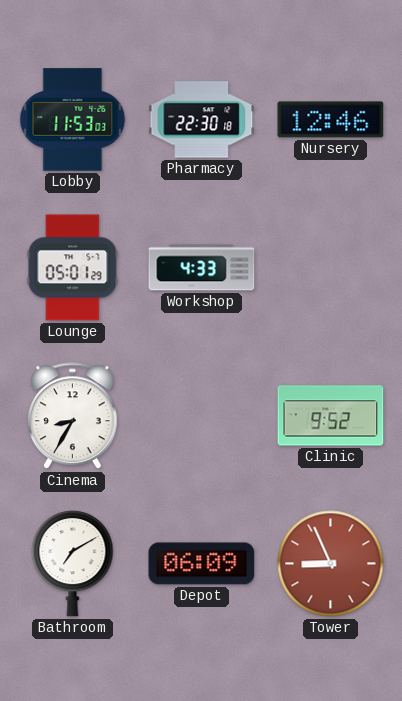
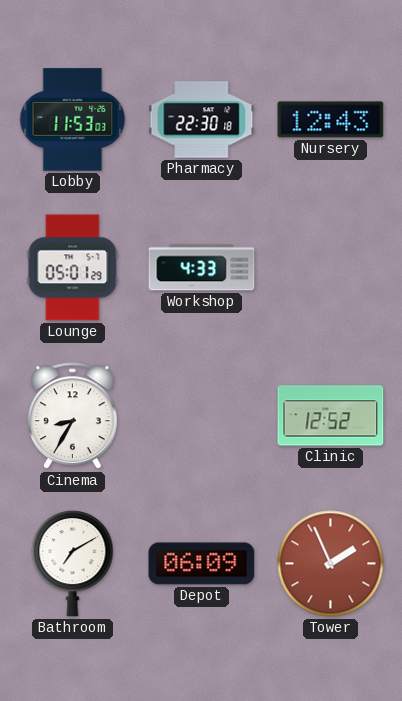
Nursery: 12:46 -> 12:43 (331, 120)
Clinic: 9:52 -> 12:52 (331, 416)
Tower: 8:56 -> 1:56 (331, 564)
